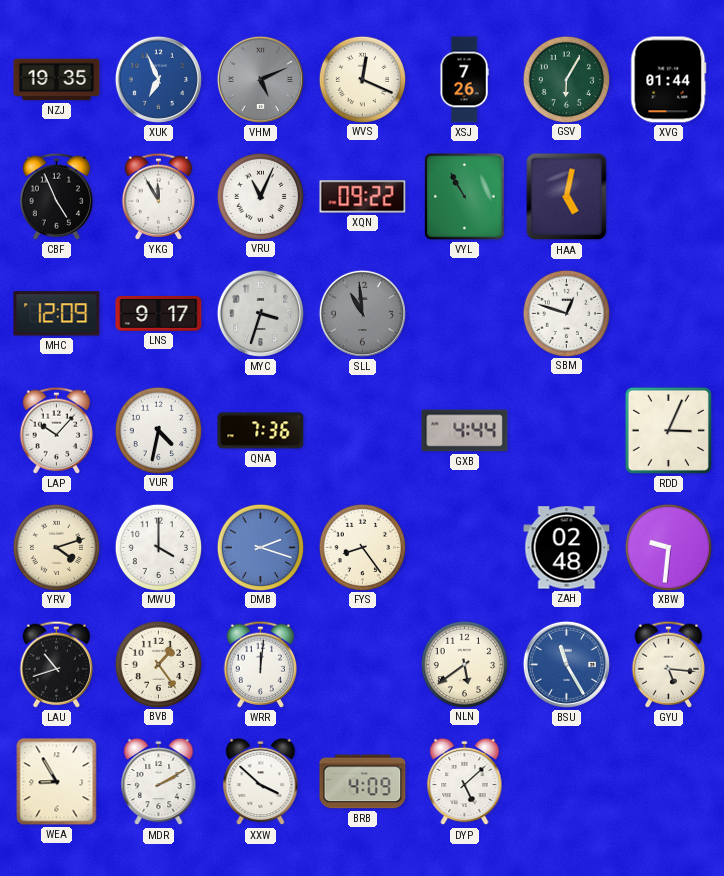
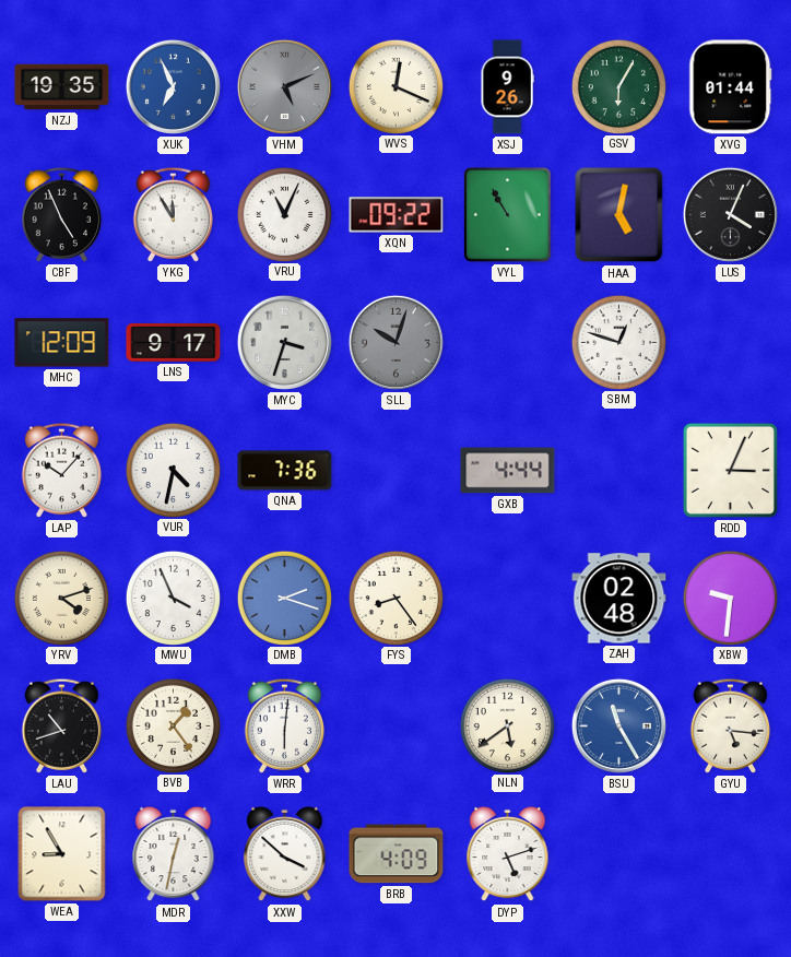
XSJ: 7:26 -> 9:26 (507, 87)
LUS: none -> 4:04 (730, 214)
SLL: 10:59 -> 10:03 (395, 342)
MWU: 4:00 -> 3:56 (173, 598)
WRR: 12:01 -> 6:01 (284, 725)
MDR: 2:10 -> 12:32 (174, 854)
DYP: 5:08 -> 5:12 (508, 854)
